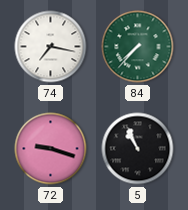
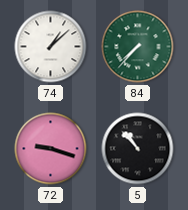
74: 7:17 -> 1:08 (51, 47)
5: 10:56 -> 10:53 (138, 149)
